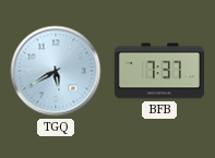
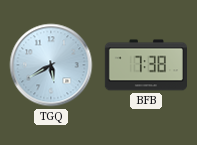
BFB: 7:37 -> 7:38 (145, 65)
